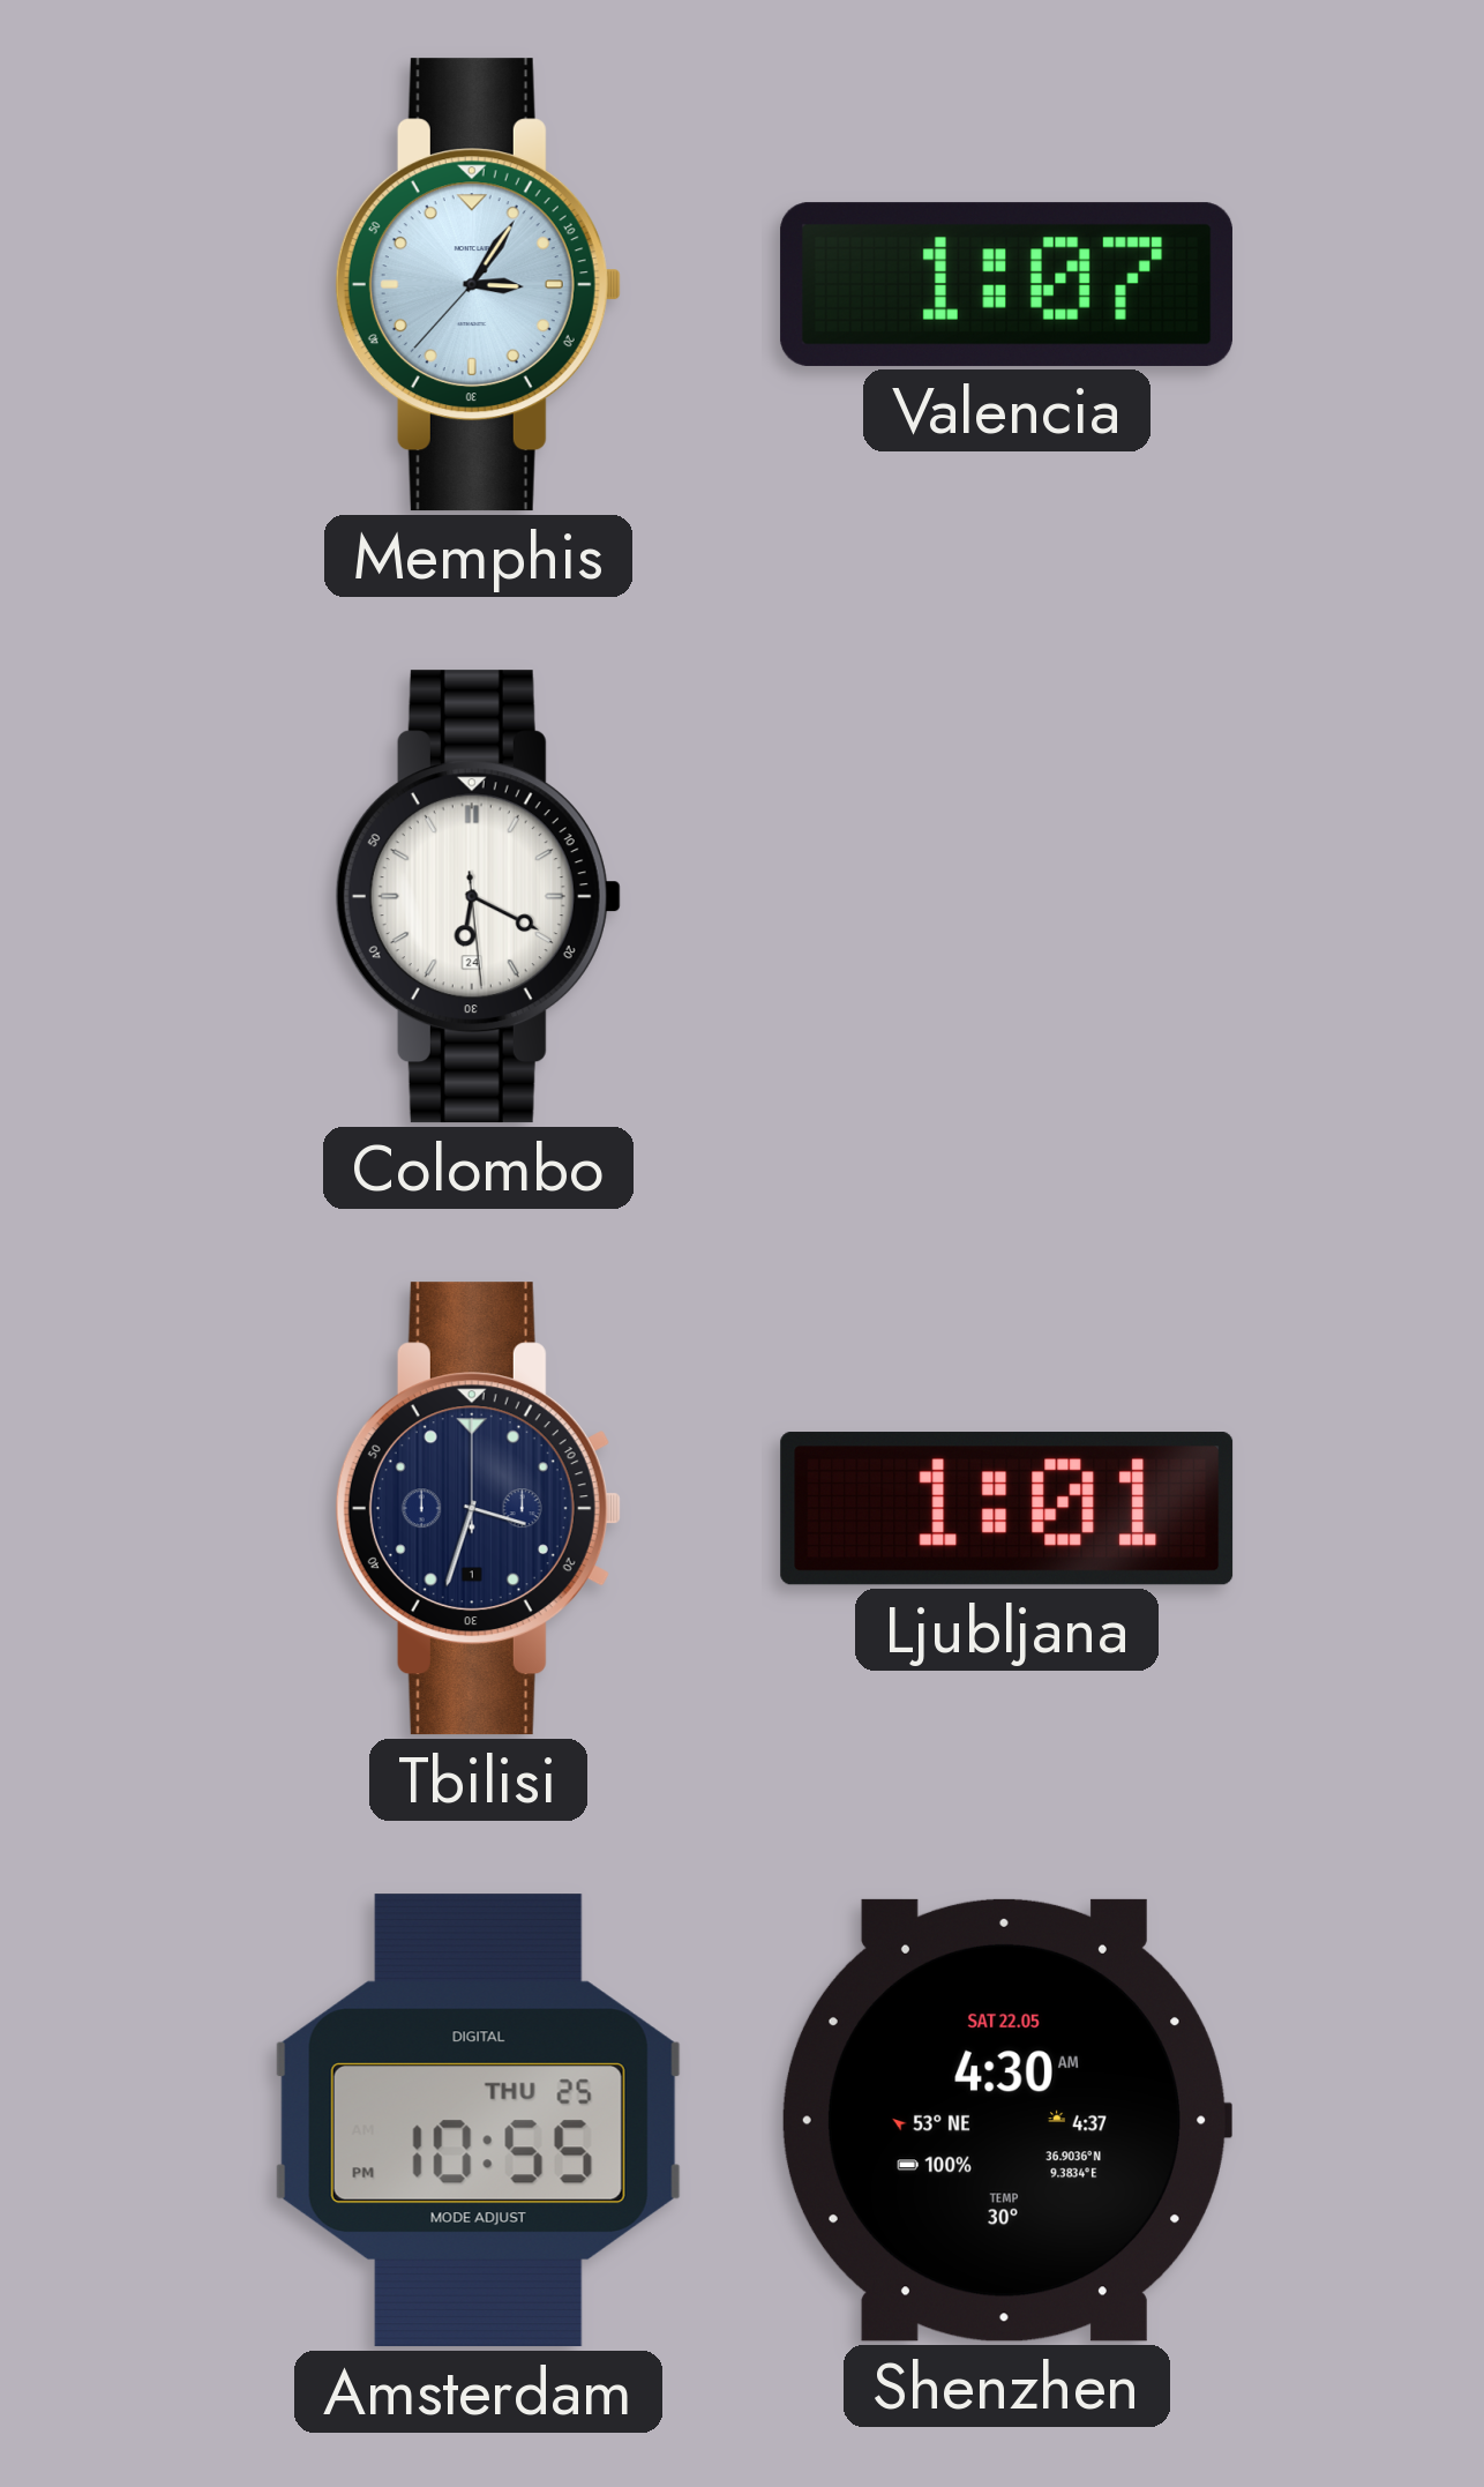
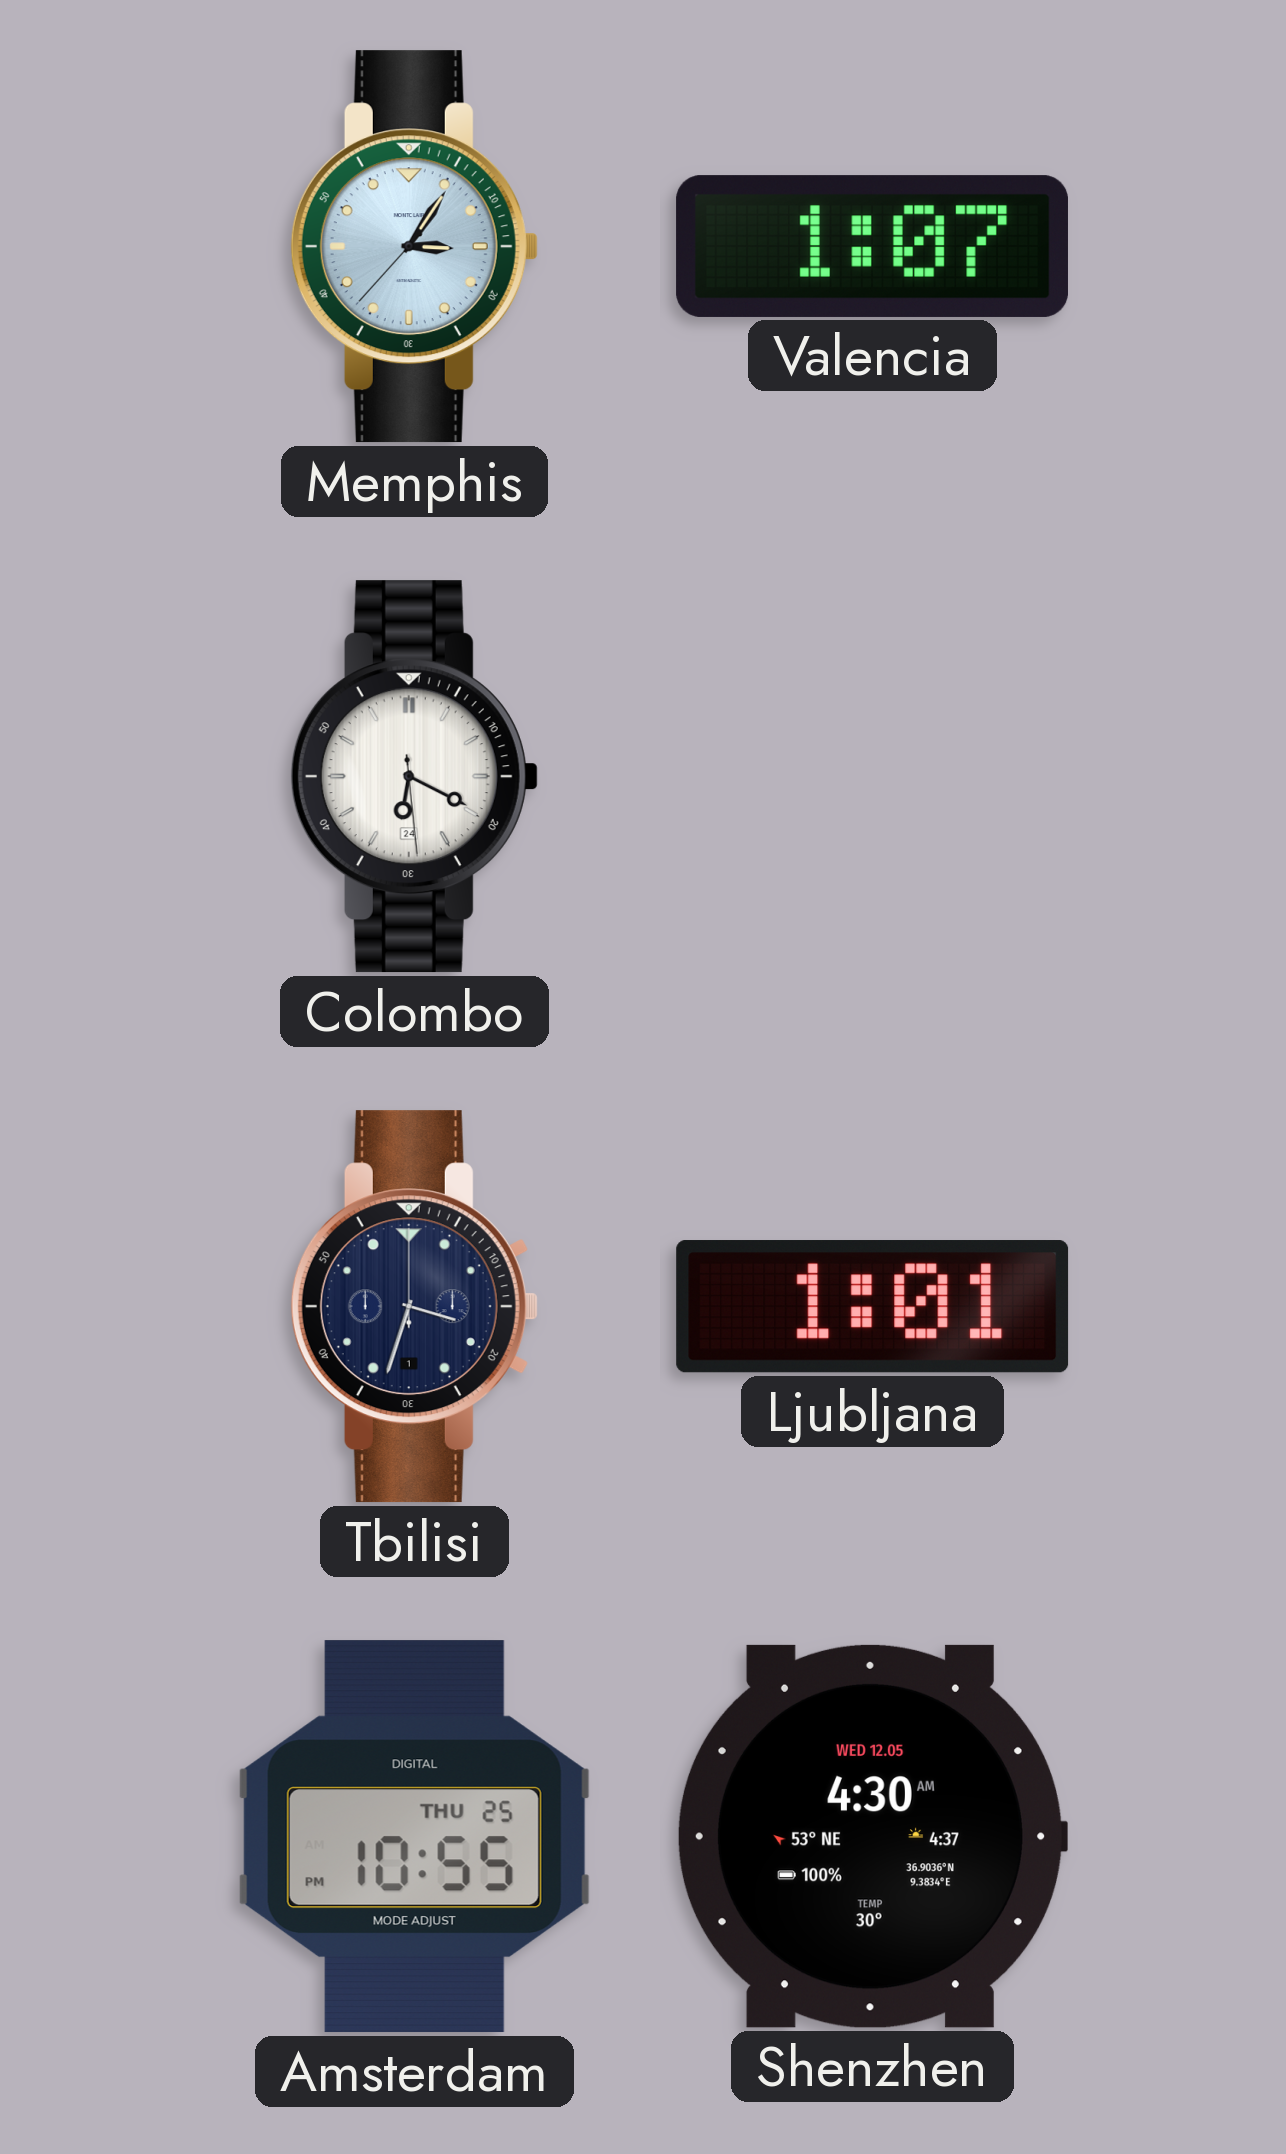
Shenzhen date: SAT 22.05 -> WED 12.05 (871, 1836)
